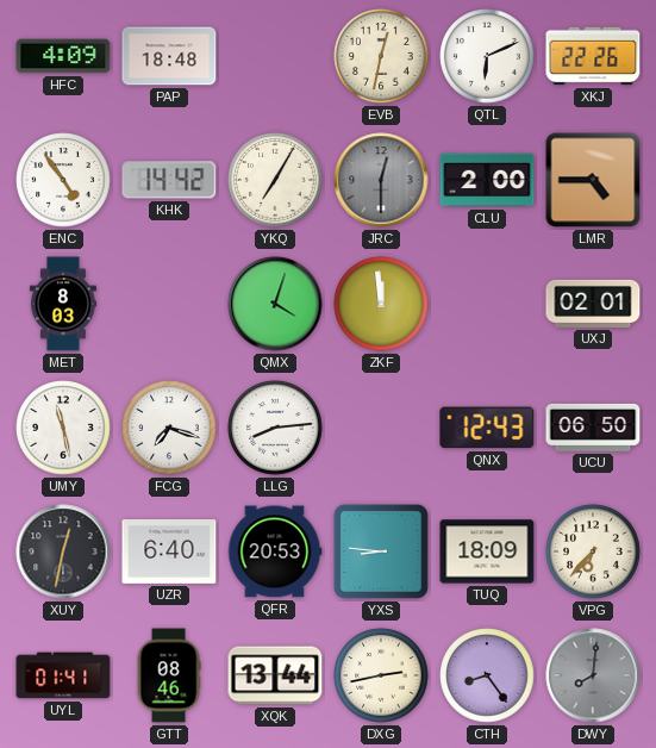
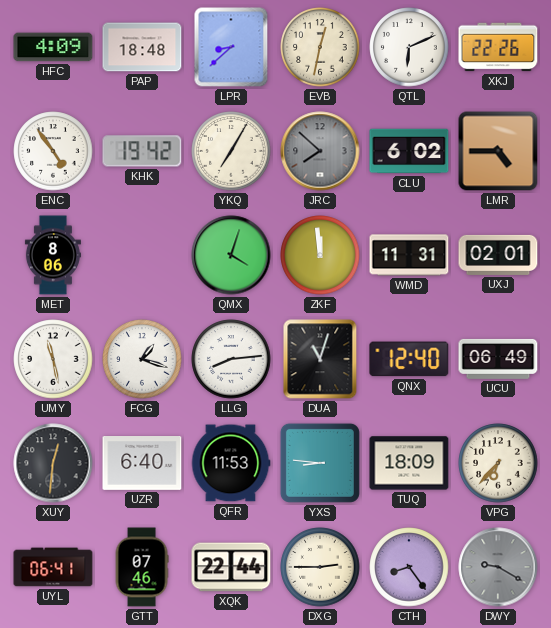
LPR: none -> 8:38 (231, 47)
KHK: 14:42 -> 19:42 (142, 151)
JRC: 12:30 -> 7:52 (320, 151)
CLU: 2:00 -> 6:02 (409, 151)
MET: 8:03 -> 8:06 (53, 255)
WMD: none -> 11:31 (409, 255)
FCG: 7:18 -> 1:18 (142, 359)
DUA: none -> 11:03 (320, 359)
QNX: 12:43 -> 12:40 (409, 359)
UCU: 06:50 -> 06:49 (498, 359)
XUY: 12:32 -> 12:31 (53, 463)
QFR: 20:53 -> 11:53 (231, 463)
UYL: 01:41 -> 06:41 (53, 567)
GTT: 08:46 -> 07:46 (142, 567)
XQK: 13:44 -> 22:44 (231, 567)
DXG: 2:43 -> 2:45 (320, 567)
DWY: 8:01 -> 9:20 (498, 567)
